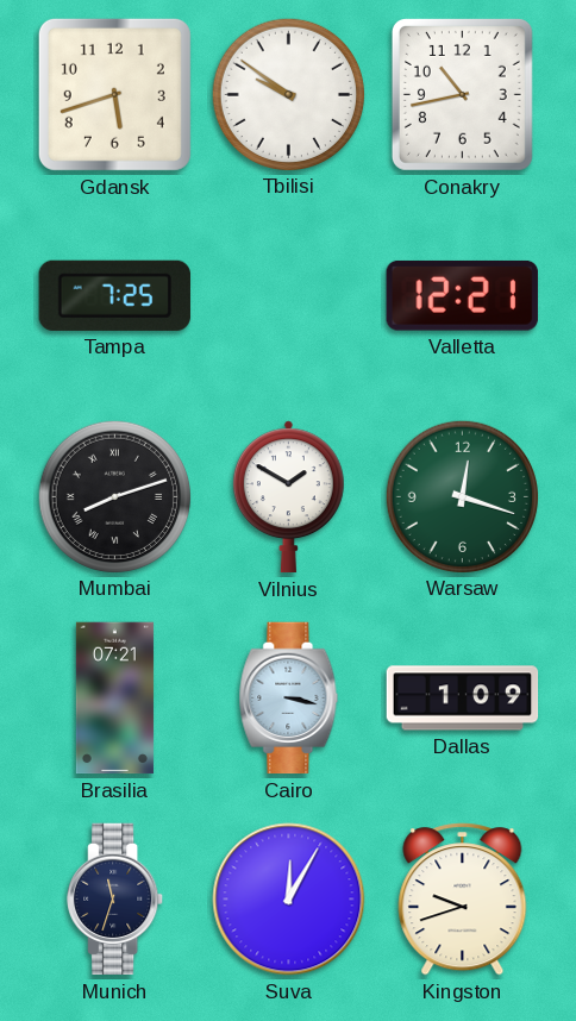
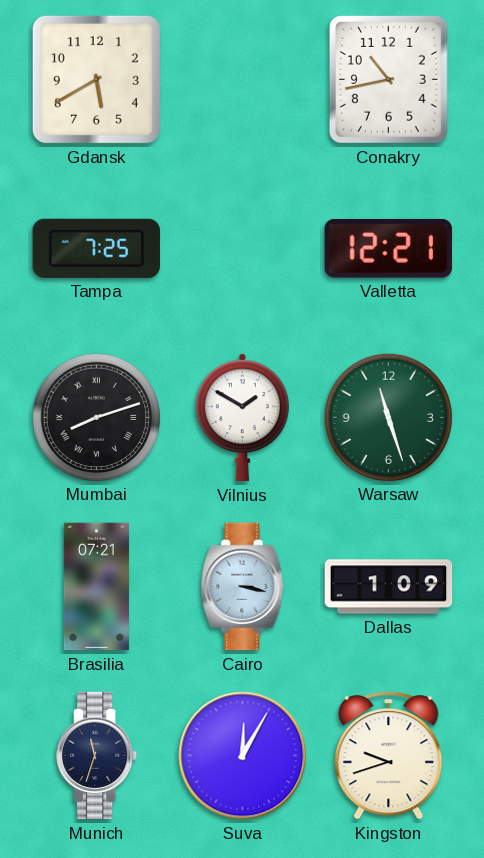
Gdansk: 5:42 -> 5:40 (96, 79)
Tbilisi: 9:51 -> none (288, 94)
Warsaw: 12:18 -> 11:27 (388, 417)
